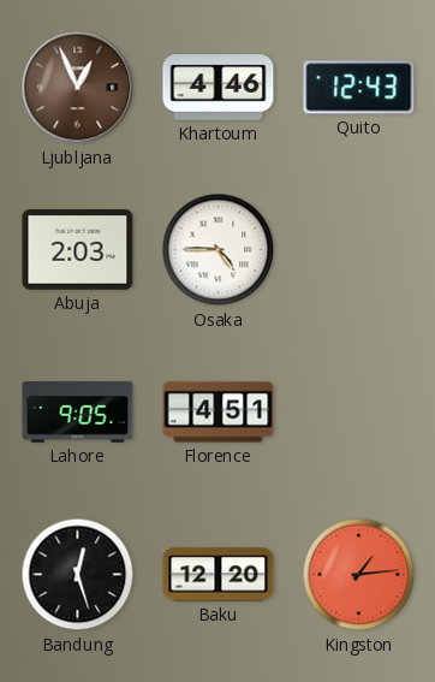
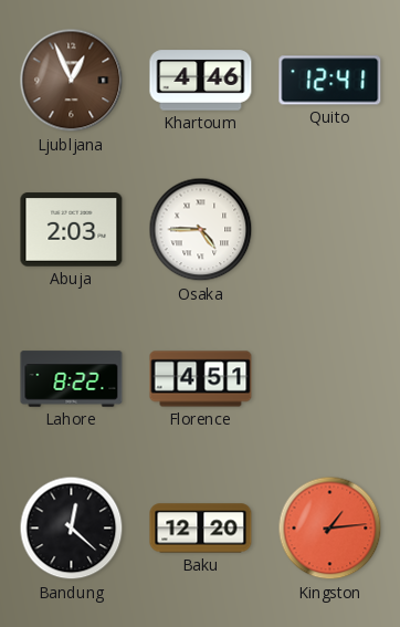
Quito: 12:43 -> 12:41 (330, 81)
Lahore: 9:05 -> 8:22 (72, 379)
Bandung: 12:27 -> 12:22 (72, 529)
